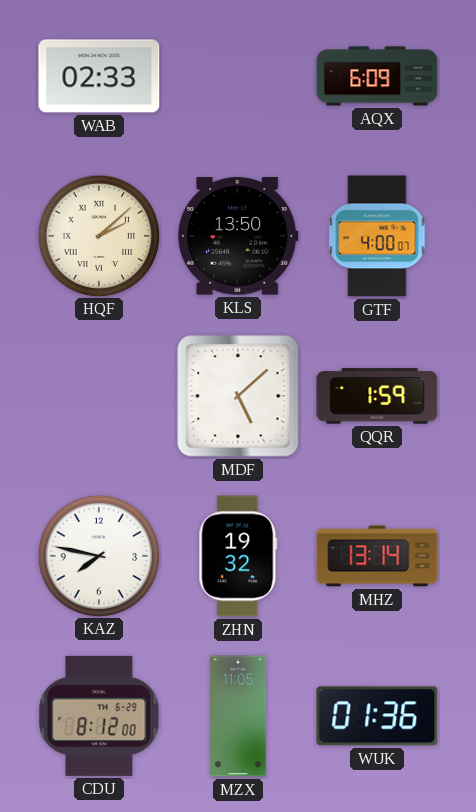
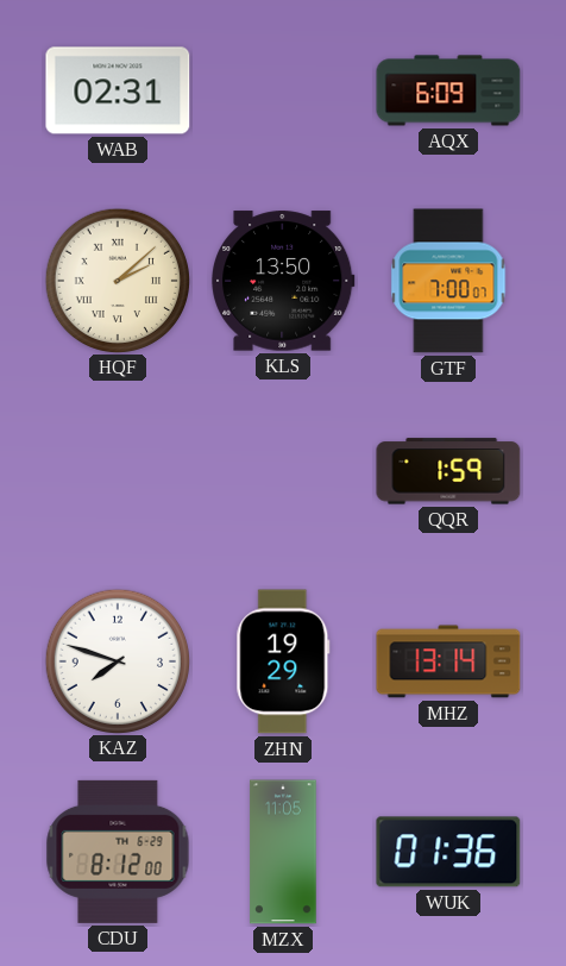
WAB: 02:33 -> 02:31 (118, 90)
GTF: 4:00 -> 7:00 (448, 281)
MDF: 5:08 -> none (238, 396)
KAZ: 7:47 -> 7:48 (117, 660)
ZHN: 19:32 -> 19:29 (283, 661)
